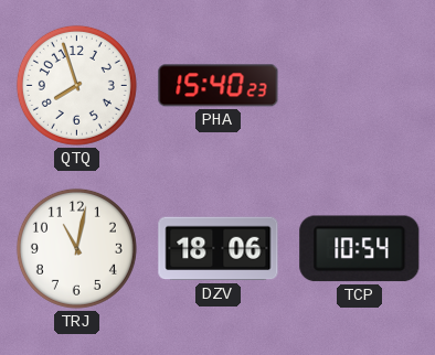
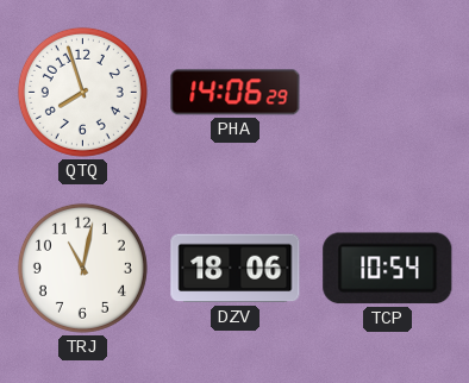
PHA: 15:40 -> 14:06 (236, 93)
